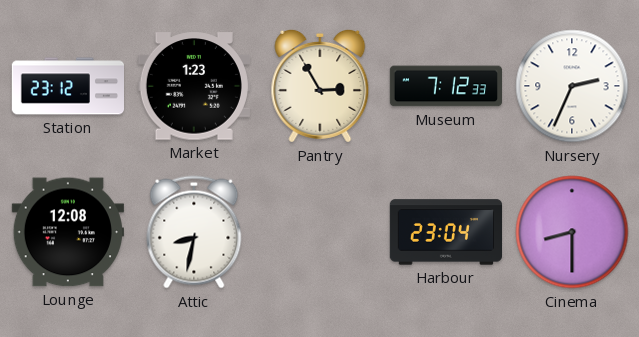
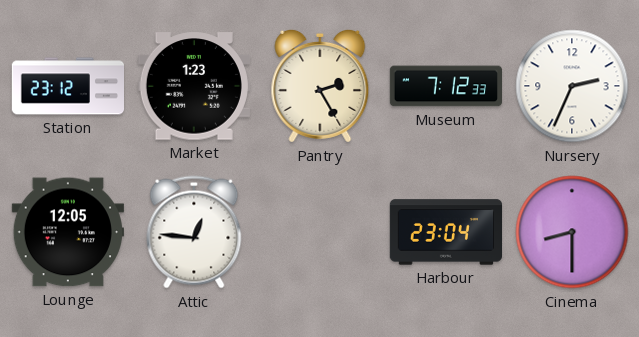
Pantry: 2:55 -> 2:25 (320, 86)
Lounge: 12:08 -> 12:05 (68, 232)
Attic: 8:32 -> 12:46 (194, 232)
